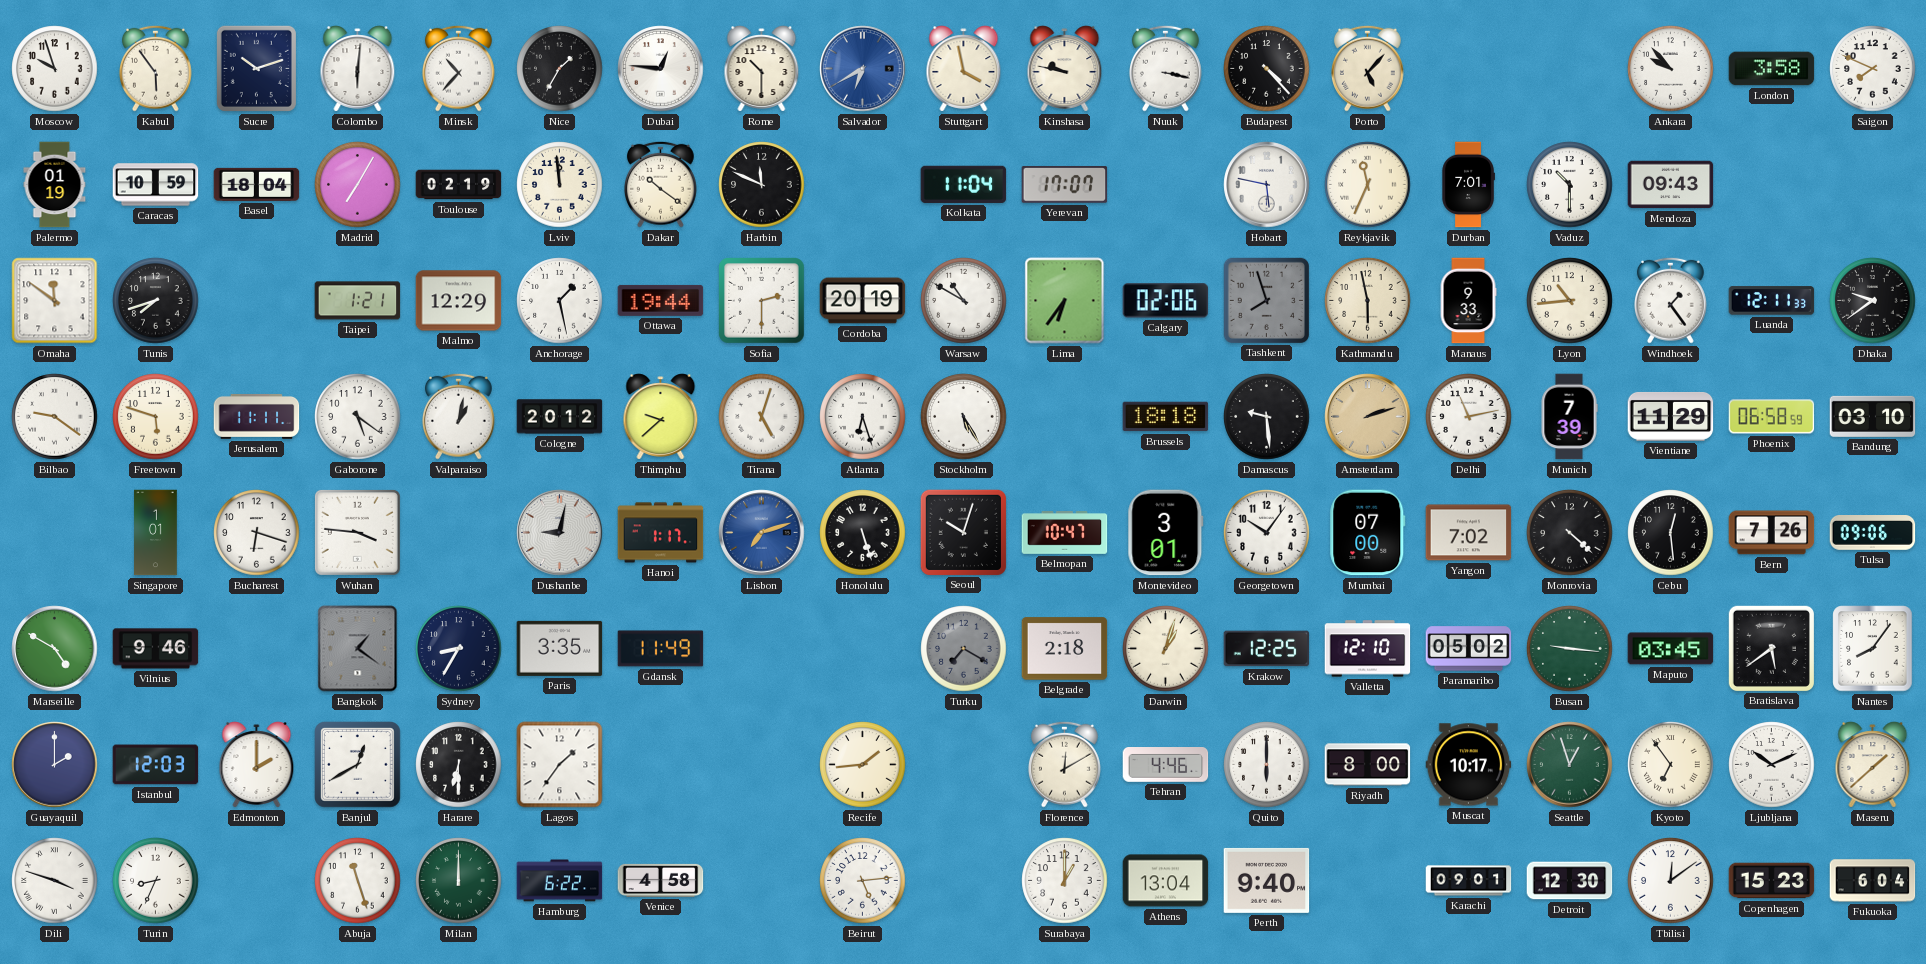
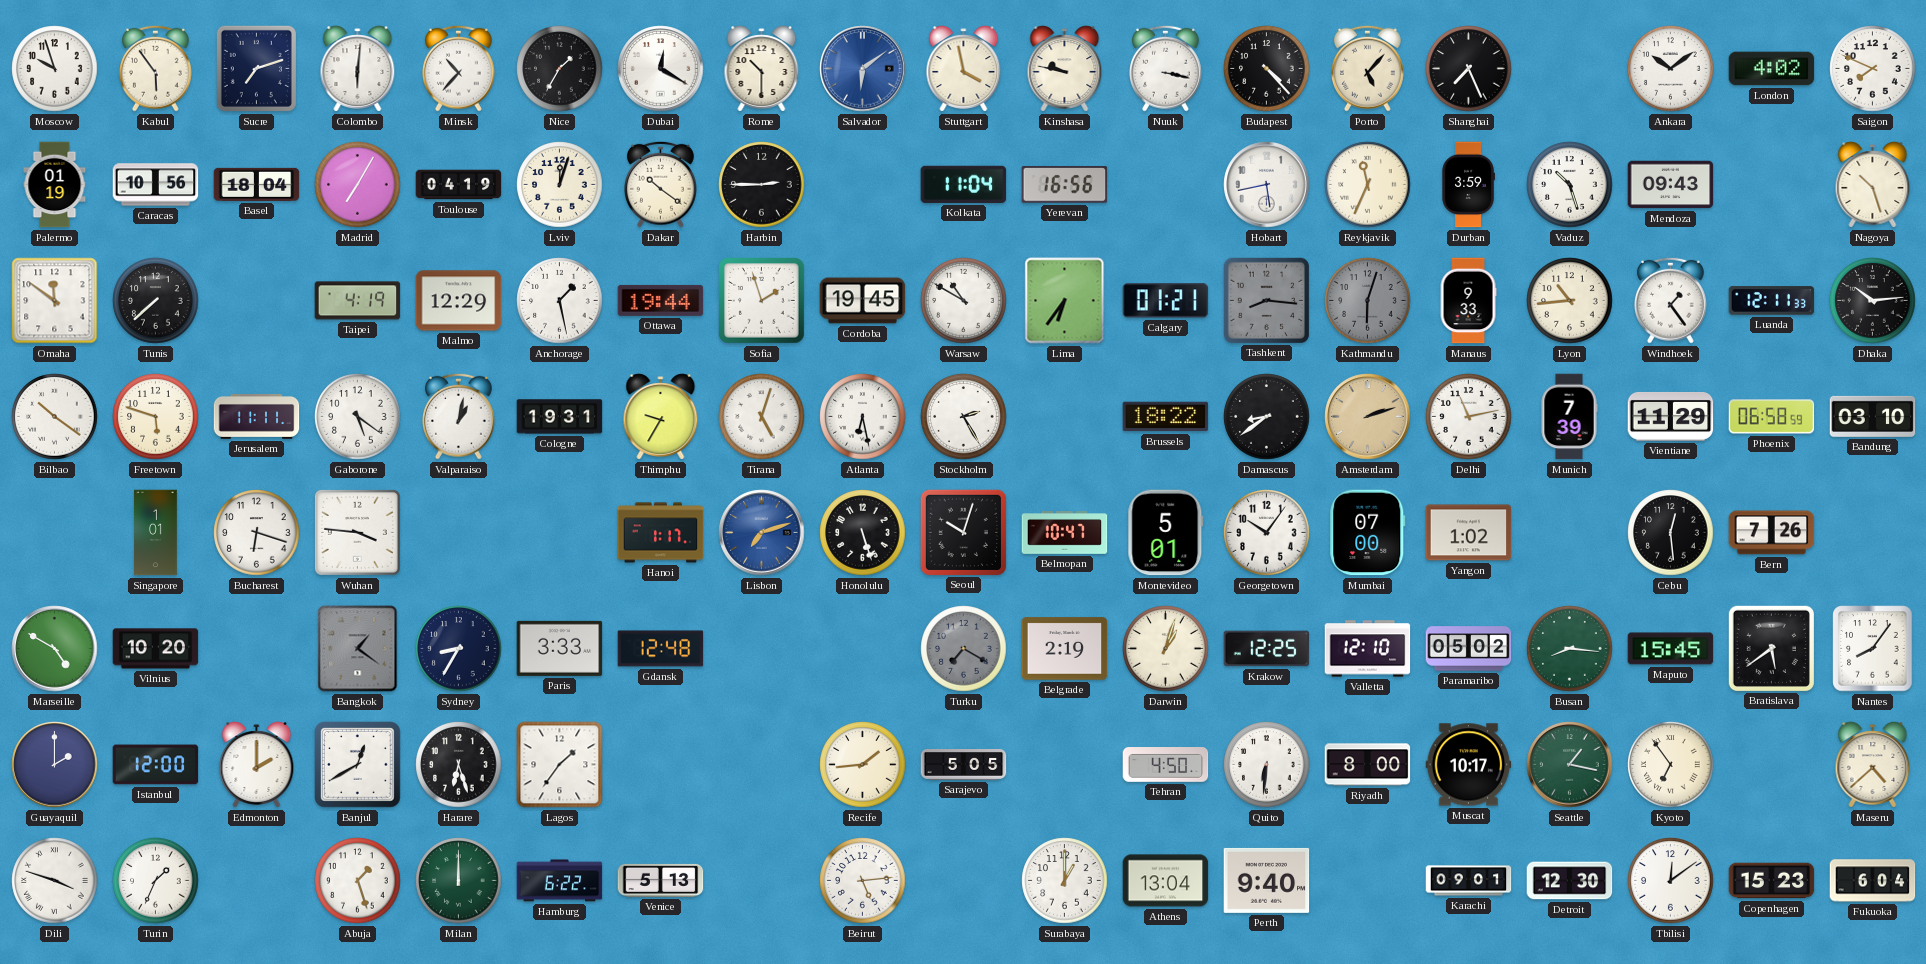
Sucre: 10:12 -> 7:12 (256, 68)
Dubai: 12:46 -> 12:20 (661, 69)
Salvador: 6:40 -> 6:09 (863, 69)
Shanghai: none -> 7:26 (1469, 69)
Ankara: 9:53 -> 10:09 (1671, 69)
London: 3:58 -> 4:02 (1772, 69)
Caracas: 10:59 -> 10:56 (156, 185)
Toulouse: 02:19 -> 04:19 (459, 185)
Lviv: 11:59 -> 12:03 (560, 185)
Harbin: 11:49 -> 2:45 (762, 185)
Yerevan: 17:07 -> 16:56 (1065, 185)
Hobart: 5:47 -> 5:43 (1267, 185)
Durban: 7:01 -> 3:59 (1468, 185)
Vaduz: 10:30 -> 10:27 (1570, 185)
Nagoya: none -> 10:27 (1873, 185)
Tunis: 7:42 -> 7:38 (156, 301)
Taipei: 1:21 -> 4:19 (358, 301)
Sofia: 2:30 -> 1:57 (762, 301)
Cordoba: 20:19 -> 19:45 (863, 301)
Calgary: 02:06 -> 01:21 (1166, 301)
Tashkent: 7:57 -> 8:16 (1266, 300)
Kathmandu: 5:58 -> 6:03 (1368, 301)
Kathmandu dial: cream -> grey (1368, 301)
Dhaka: 9:39 -> 10:14 (1873, 301)
Bilbao: 9:21 -> 10:21 (55, 417)
Cologne: 20:12 -> 19:31 (560, 417)
Thimphu: 9:38 -> 9:35 (661, 417)
Atlanta: 6:27 -> 6:28 (863, 417)
Stockholm: 5:25 -> 2:25 (964, 417)
Brussels: 18:18 -> 18:22 (1166, 417)
Damascus: 9:29 -> 8:39 (1267, 417)
Dushanbe: 9:02 -> none (560, 533)
Montevideo: 3:01 -> 5:01 (1166, 533)
Yangon: 7:02 -> 1:02 (1469, 533)
Monrovia: 4:22 -> none (1570, 533)
Tulsa: 09:06 -> none (1873, 533)
Vilnius: 9:46 -> 10:20 (156, 649)
Paris: 3:35 -> 3:33 (560, 648)
Gdansk: 11:49 -> 12:48 (661, 649)
Belgrade: 2:18 -> 2:19 (1065, 649)
Busan: 9:16 -> 8:16 (1570, 649)
Maputo: 03:45 -> 15:45 (1671, 649)
Istanbul: 12:03 -> 12:00 (156, 765)
Harare: 6:30 -> 6:27 (459, 765)
Sarajevo: none -> 5:05 (964, 765)
Florence: 12:10 -> none (1064, 764)
Tehran: 4:46 -> 4:50 (1166, 765)
Quito: 6:00 -> 6:31 (1267, 765)
Seattle: 12:57 -> 1:17 (1570, 765)
Ljubljana: 10:11 -> none (1772, 765)
Maseru: 1:38 -> 4:38 (1873, 765)
Turin: 8:34 -> 1:34 (156, 881)
Abuja: 11:27 -> 1:27 (358, 881)
Venice: 4:58 -> 5:13 (661, 880)
